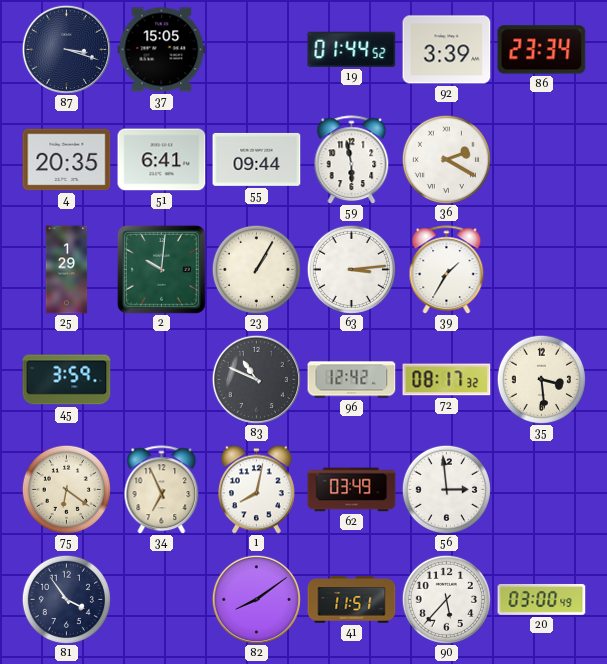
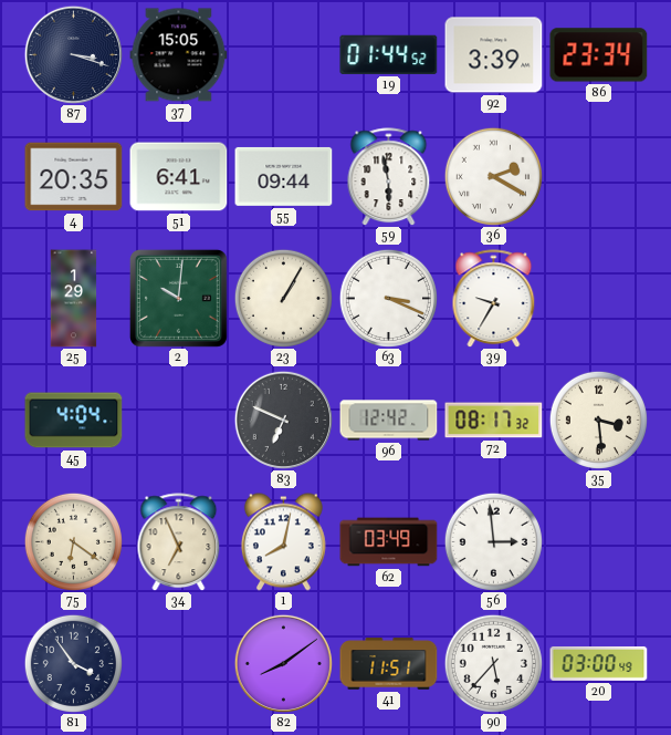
63: 3:14 -> 3:19 (388, 298)
39: 1:35 -> 9:35 (494, 299)
45: 3:59 -> 4:04 (74, 421)
83: 10:49 -> 6:49 (283, 420)
